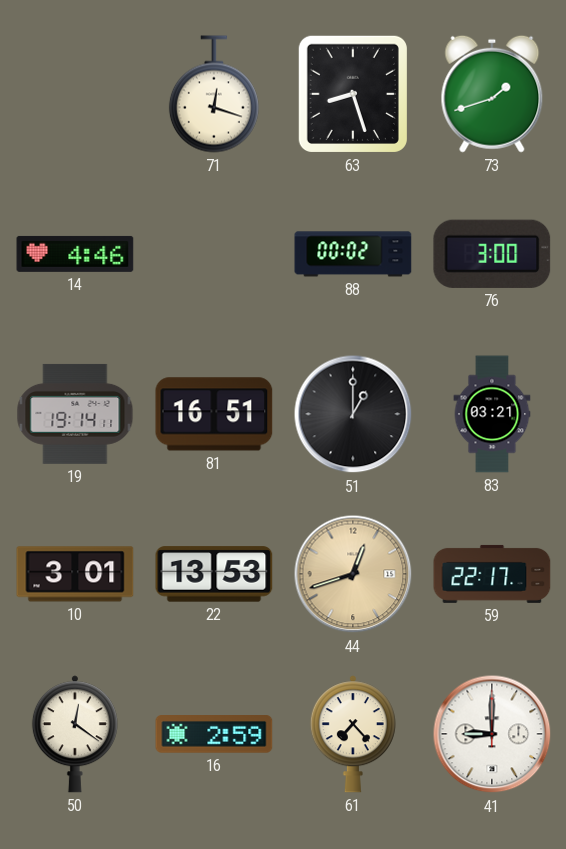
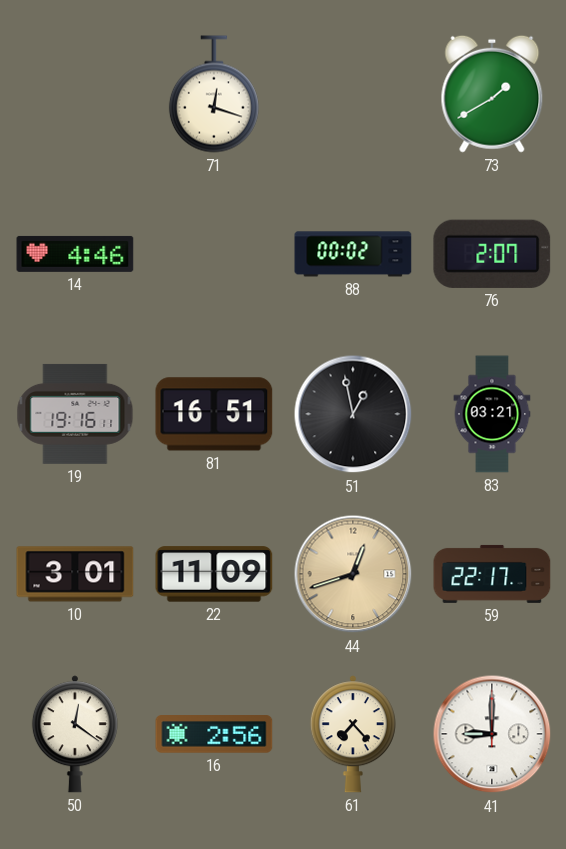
63: 8:27 -> none (353, 94)
73: 1:42 -> 1:40 (492, 94)
76: 3:00 -> 2:07 (492, 254)
19: 19:14 -> 19:16 (75, 414)
51: 1:00 -> 12:58 (353, 414)
22: 13:53 -> 11:09 (214, 574)
16: 2:59 -> 2:56 (214, 734)
